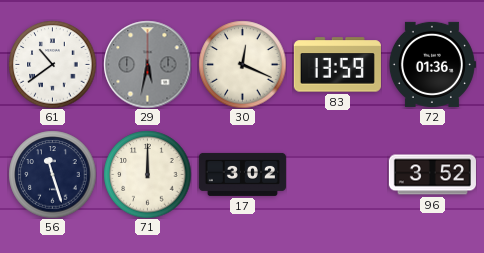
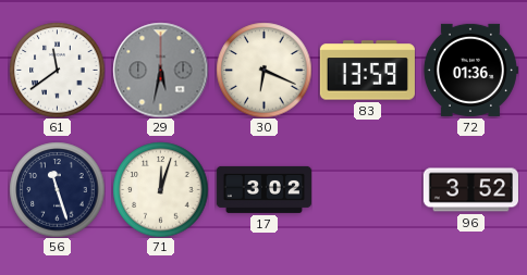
61: 10:39 -> 11:39 (57, 70)
30: 12:19 -> 6:19 (263, 70)
71: 12:00 -> 12:03 (160, 189)
